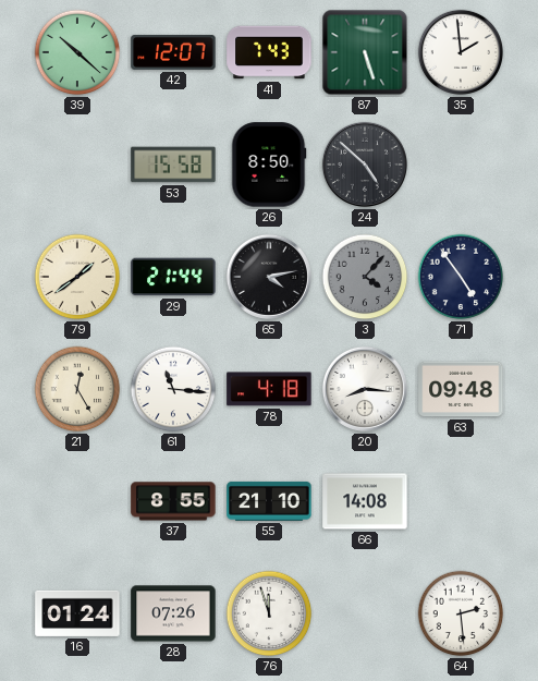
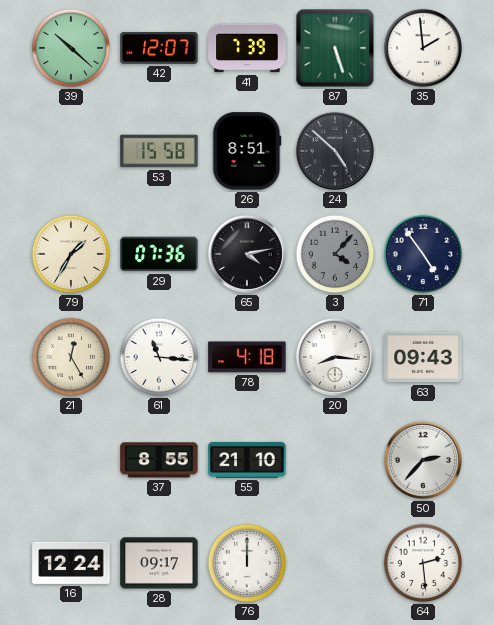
41: 7:43 -> 7:39 (247, 48)
26: 8:50 -> 8:51 (247, 151)
79: 1:39 -> 1:35 (71, 254)
29: 21:44 -> 07:36 (159, 254)
63: 09:48 -> 09:43 (423, 357)
66: 14:08 -> none (365, 501)
50: none -> 2:37 (423, 460)
16: 01:24 -> 12:24 (71, 563)
28: 07:26 -> 09:17 (159, 563)
76: 11:57 -> 12:00 (247, 563)
